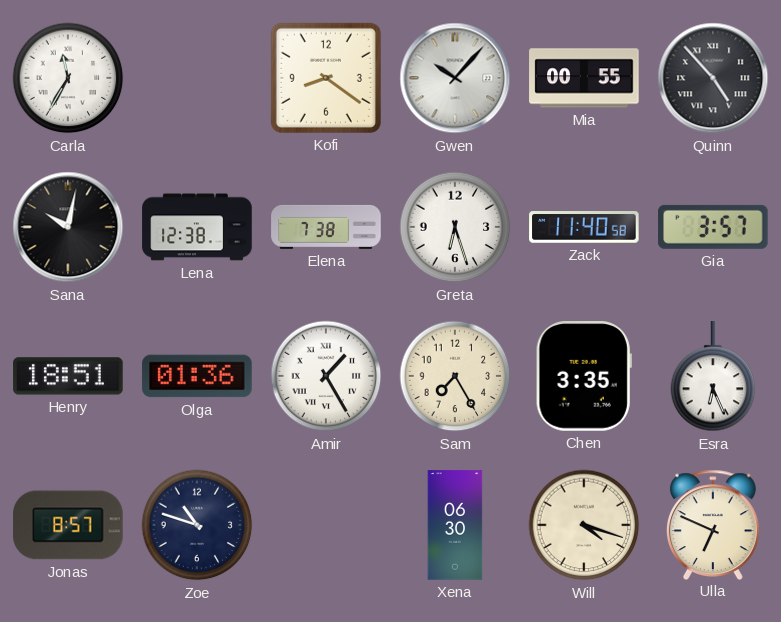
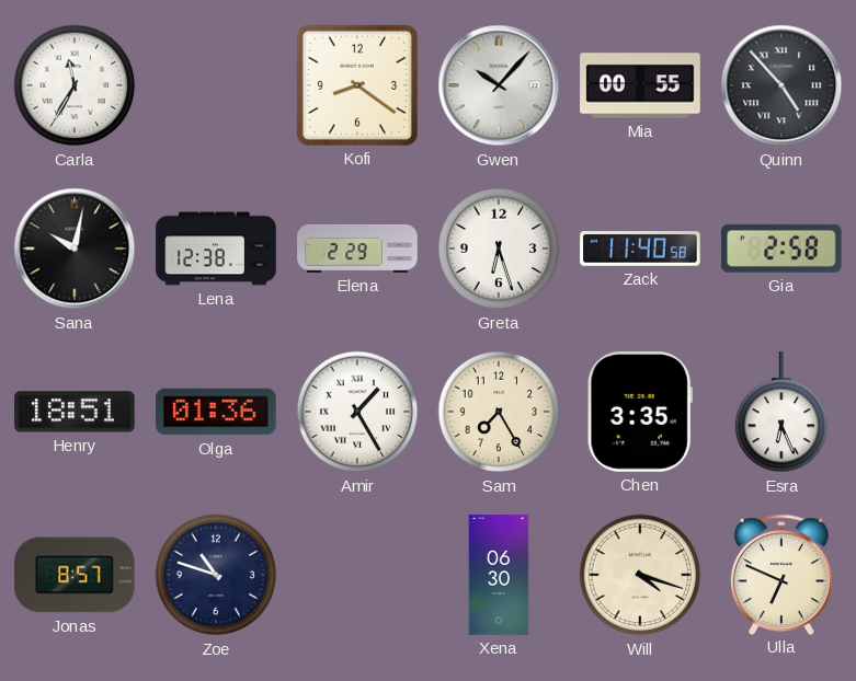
Elena: 7:38 -> 2:29 (357, 249)
Gia: 3:57 -> 2:58 (781, 249)
